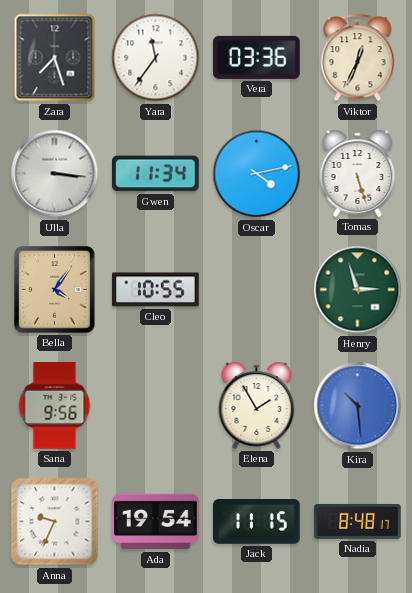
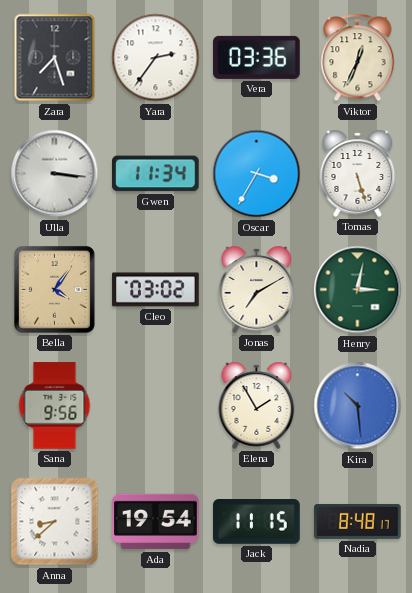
Yara: 11:36 -> 2:36 (156, 58)
Oscar: 4:13 -> 3:35 (257, 174)
Cleo: 10:55 -> 03:02 (156, 290)
Jonas: none -> 7:10 (257, 289)
Henry: 2:57 -> 3:02 (358, 290)
Anna: 9:34 -> 8:38 (55, 522)
